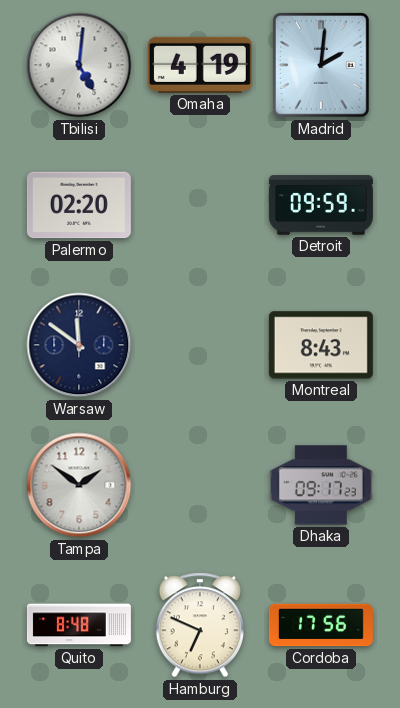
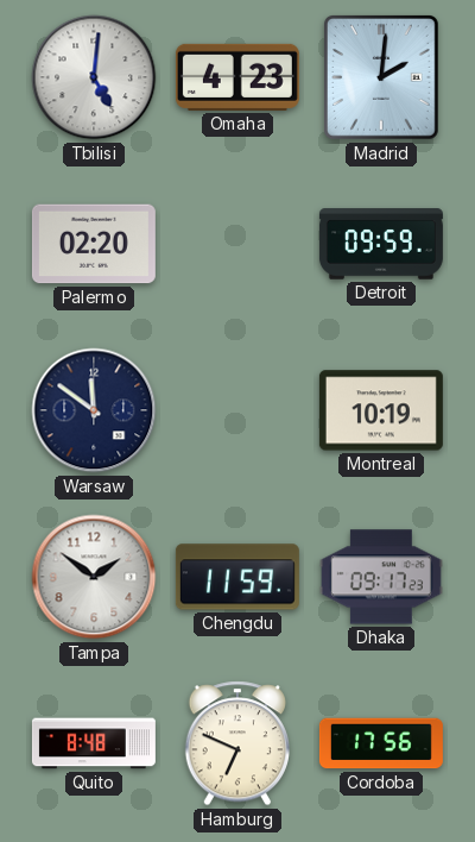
Omaha: 4:19 -> 4:23 (237, 77)
Montreal: 8:43 -> 10:19 (381, 410)
Chengdu: none -> 11:59 (237, 577)
